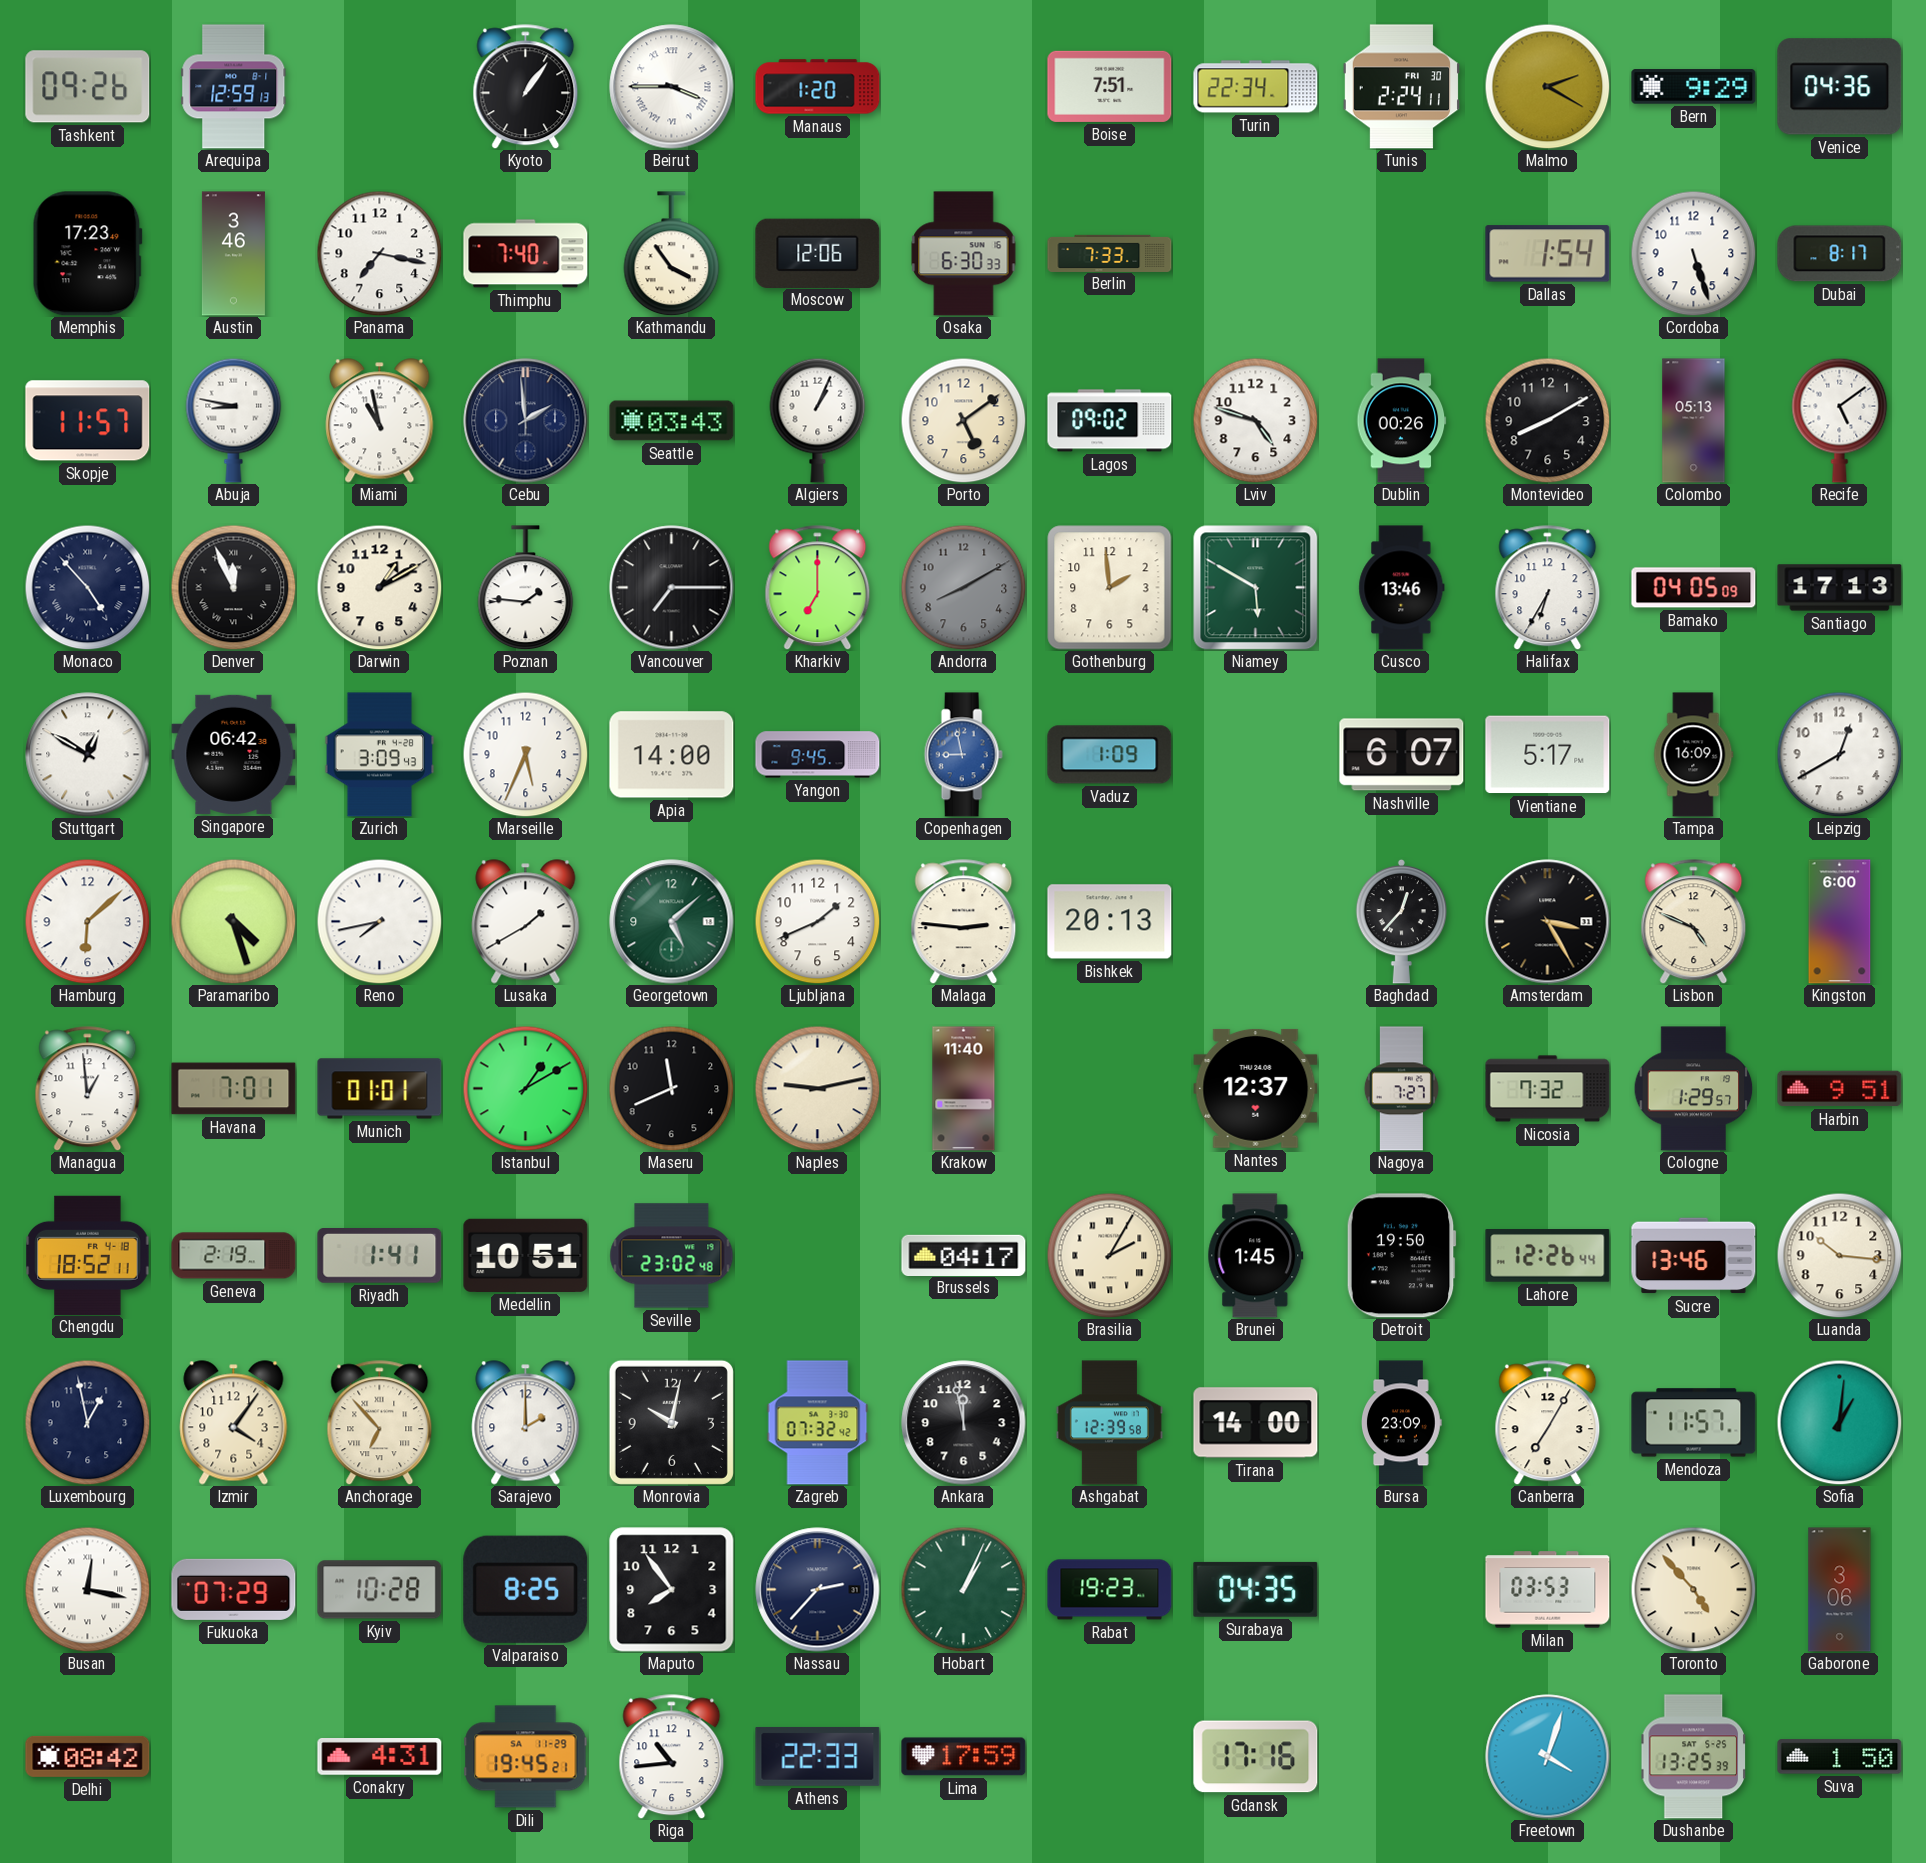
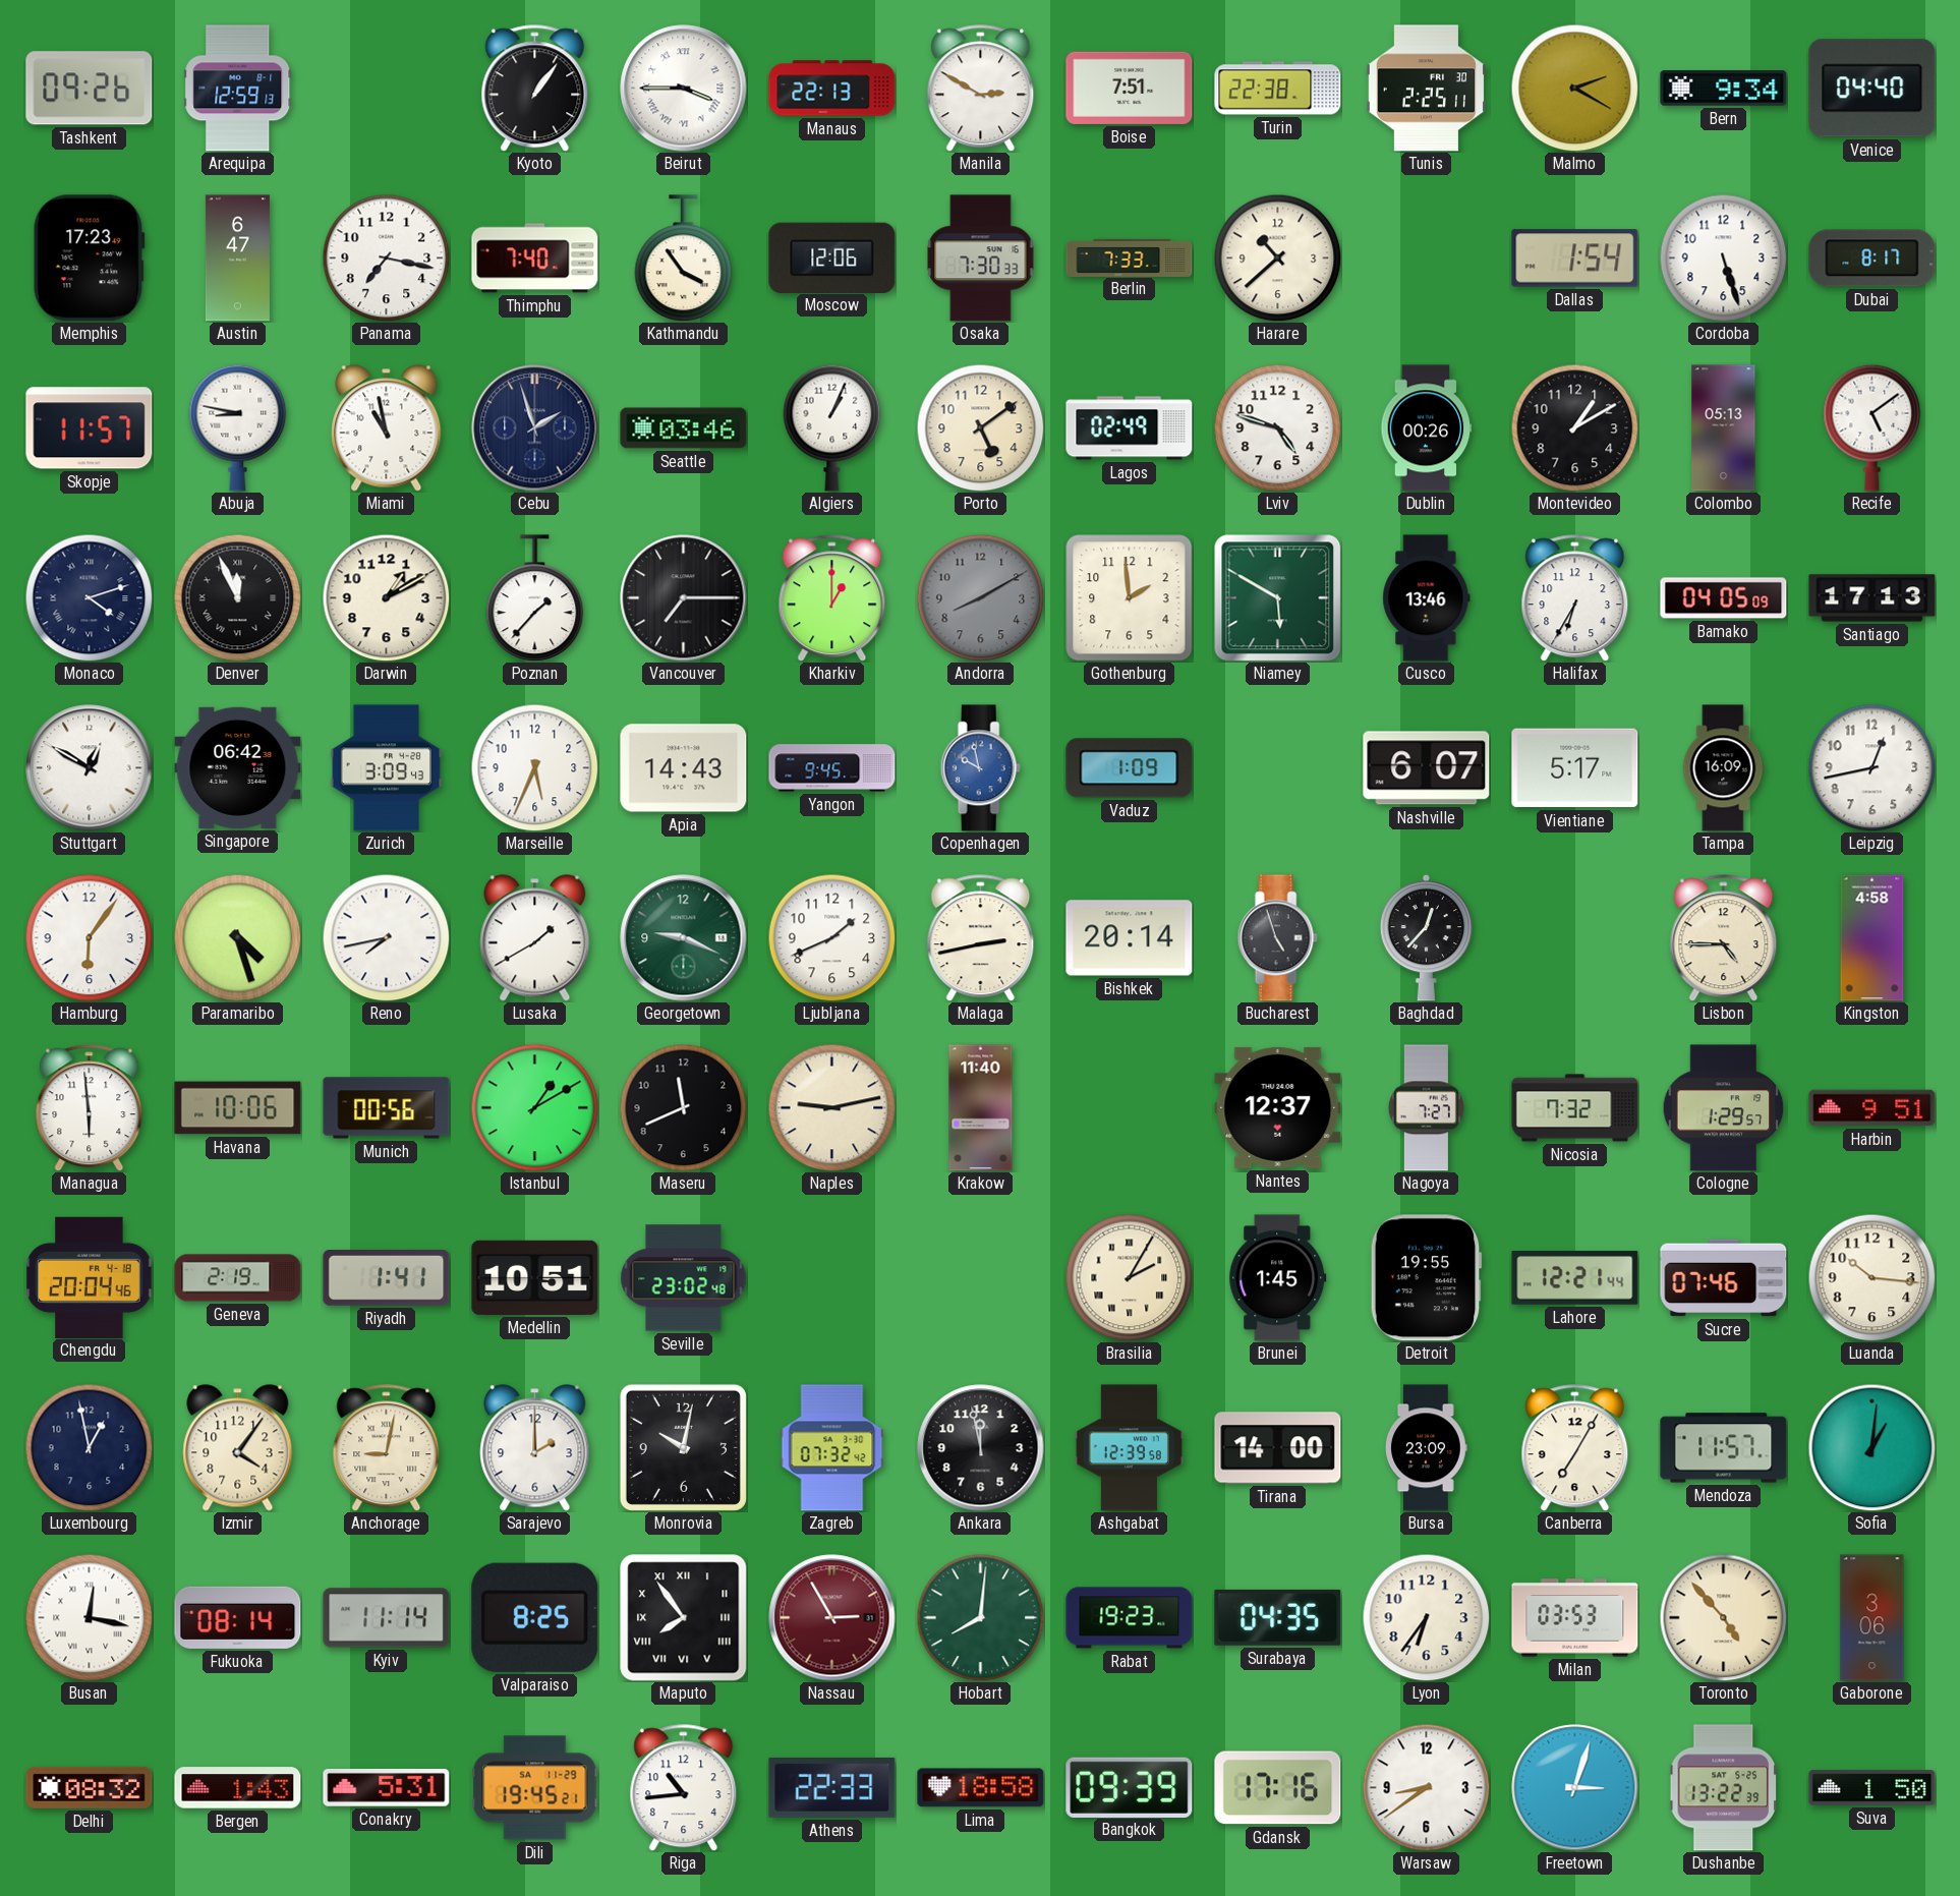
Manaus: 1:20 -> 22:13 (832, 89)
Manila: none -> 2:50 (981, 89)
Turin: 22:34 -> 22:38 (1278, 89)
Tunis: 2:24 -> 2:25 (1426, 89)
Bern: 9:29 -> 9:34 (1724, 89)
Venice: 04:36 -> 04:40 (1872, 89)
Austin: 3:46 -> 6:47 (237, 258)
Osaka: 6:30 -> 7:30 (981, 258)
Harare: none -> 10:38 (1277, 257)
Cebu: 1:59 -> 1:57 (535, 428)
Seattle: 03:43 -> 03:46 (684, 428)
Lagos: 09:02 -> 02:49 (1130, 428)
Montevideo: 8:10 -> 1:10 (1574, 427)
Monaco: 4:53 -> 4:12 (89, 597)
Poznan: 1:46 -> 1:37 (535, 598)
Kharkiv: 7:00 -> 1:00 (832, 598)
Apia: 14:00 -> 14:43 (684, 768)
Copenhagen: 8:58 -> 9:58 (980, 768)
Leipzig: 12:40 -> 12:43 (1871, 767)
Hamburg: 6:08 -> 6:06 (89, 937)
Georgetown: 5:08 -> 9:19 (684, 938)
Malaga: 2:46 -> 2:43 (981, 938)
Bishkek: 20:13 -> 20:14 (1130, 938)
Bucharest: none -> 4:57 (1277, 938)
Amsterdam: 3:25 -> none (1548, 922)
Lisbon: 4:49 -> 4:45 (1724, 938)
Kingston: 6:00 -> 4:58 (1872, 938)
Managua: 12:59 -> 5:59 (90, 1108)
Havana: 7:01 -> 10:06 (238, 1108)
Munich: 01:01 -> 00:56 (387, 1108)
Chengdu: 18:52 -> 20:04 (90, 1277)
Brussels: 04:17 -> none (964, 1255)
Detroit: 19:50 -> 19:55 (1426, 1278)
Lahore: 12:26 -> 12:21 (1575, 1278)
Sucre: 13:46 -> 07:46 (1724, 1278)
Anchorage: 6:53 -> 9:02 (387, 1448)
Fukuoka: 07:29 -> 08:14 (238, 1617)
Kyiv: 10:28 -> 11:14 (387, 1618)
Maputo numerals: Arabic -> Roman (684, 1618)
Nassau: 2:37 -> 2:55 (832, 1618)
Nassau dial: navy -> burgundy (832, 1618)
Hobart: 1:04 -> 8:01 (980, 1617)
Lyon: none -> 6:36 (1426, 1617)
Delhi: 08:42 -> 08:32 (90, 1787)
Bergen: none -> 1:43 (238, 1788)
Conakry: 4:31 -> 5:31 (387, 1788)
Lima: 17:59 -> 18:58 (981, 1788)
Bangkok: none -> 09:39 (1130, 1787)
Warsaw: none -> 8:39 (1426, 1787)
Freetown: 4:03 -> 3:03 (1575, 1788)
Dushanbe: 13:25 -> 13:22 (1723, 1788)
